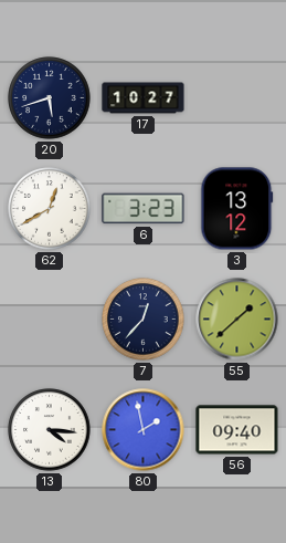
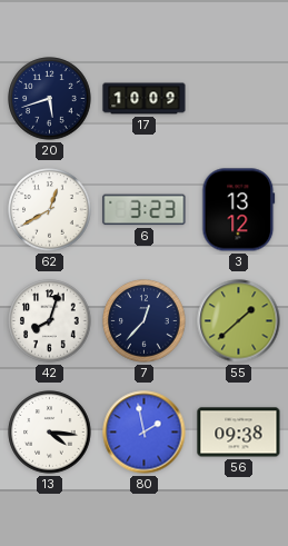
17: 10:27 -> 10:09 (145, 99)
42: none -> 8:03 (50, 321)
56: 09:40 -> 09:38 (239, 433)
